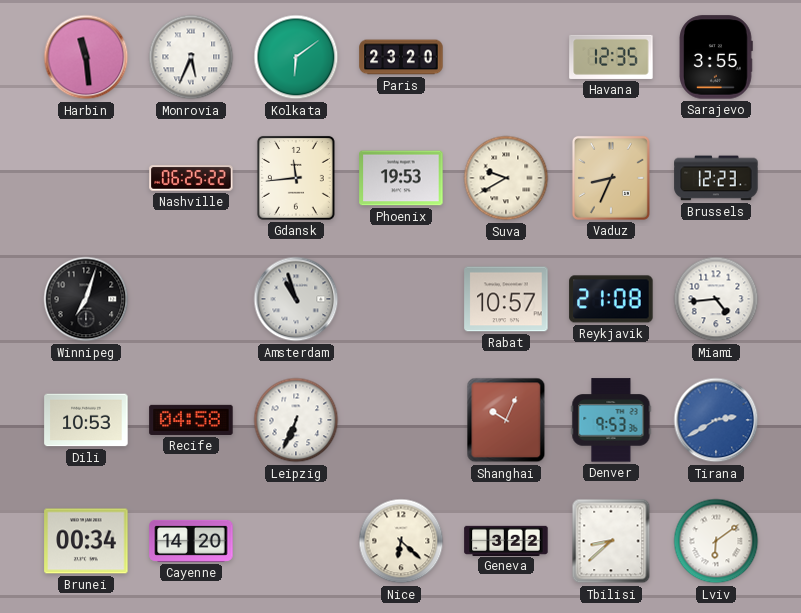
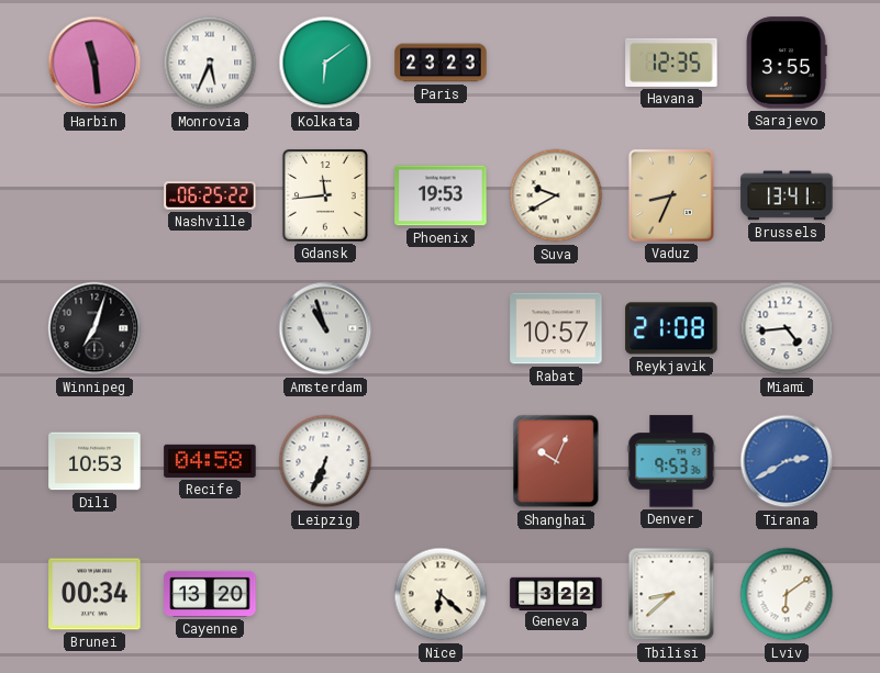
Paris: 23:20 -> 23:23 (441, 63)
Brussels: 12:23 -> 13:41 (787, 195)
Cayenne: 14:20 -> 13:20 (210, 594)
